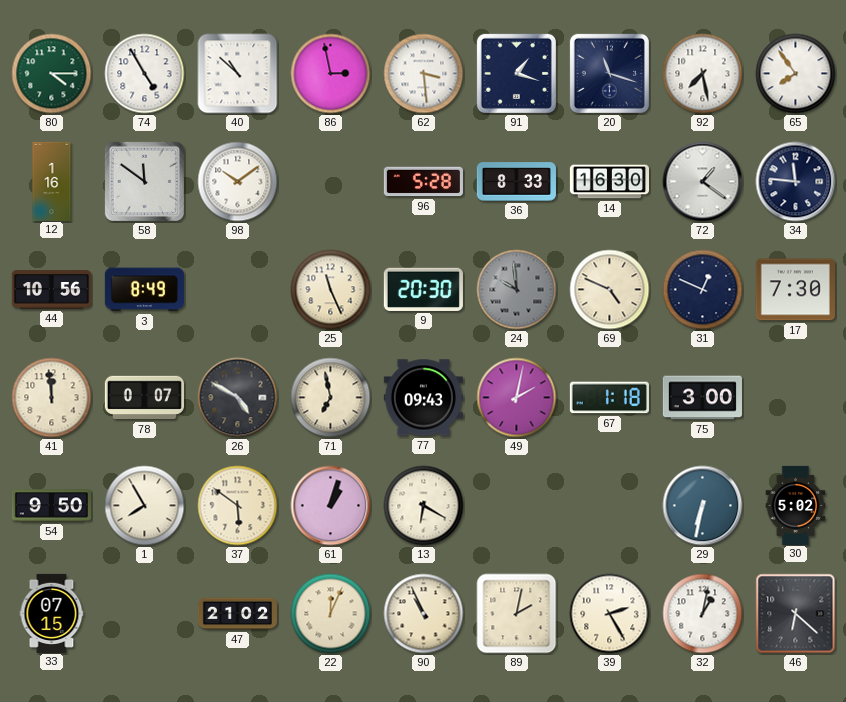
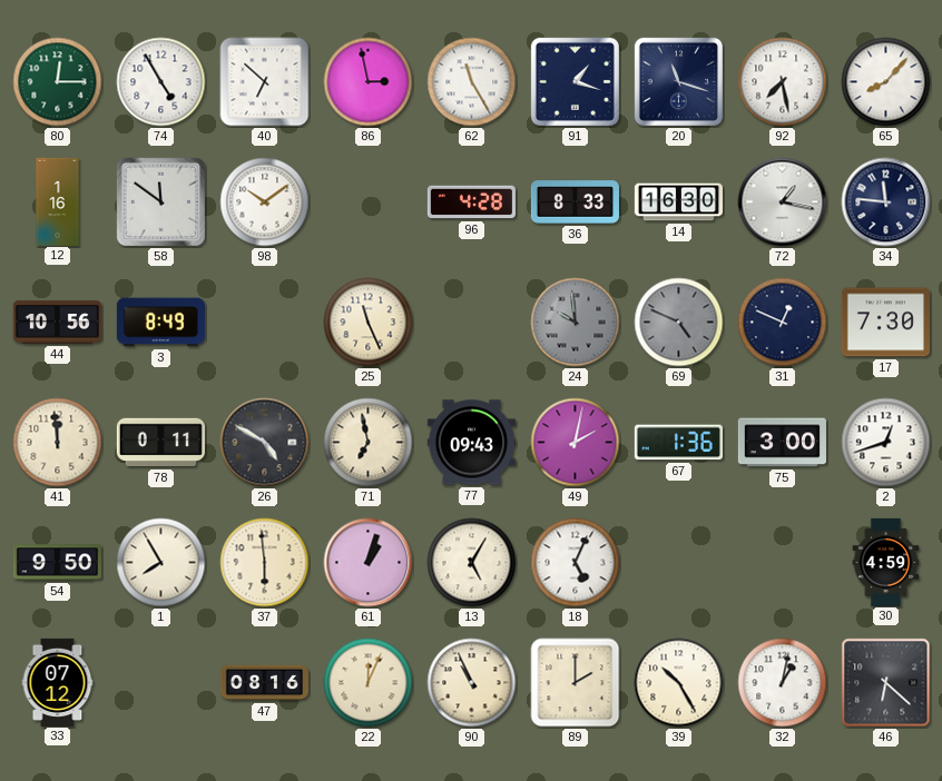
80: 4:15 -> 12:15 (58, 82)
40: 10:52 -> 6:52 (265, 82)
62: 3:29 -> 11:25 (472, 82)
65: 7:54 -> 8:07 (886, 82)
96: 5:28 -> 4:28 (471, 202)
72: 1:21 -> 1:17 (783, 202)
9: 20:30 -> none (423, 289)
69 dial: cream -> grey (679, 323)
78: 0:07 -> 0:11 (160, 443)
67: 1:18 -> 1:36 (678, 443)
2: none -> 12:42 (886, 443)
37: 5:51 -> 5:59 (265, 563)
13: 6:20 -> 5:05 (472, 563)
18: none -> 5:04 (576, 563)
29: 6:32 -> none (703, 506)
30: 5:02 -> 4:59 (886, 562)
33: 07:15 -> 07:12 (58, 682)
47: 21:02 -> 08:16 (264, 683)
89: 2:02 -> 2:00 (576, 683)
39: 2:25 -> 10:25 (679, 683)
